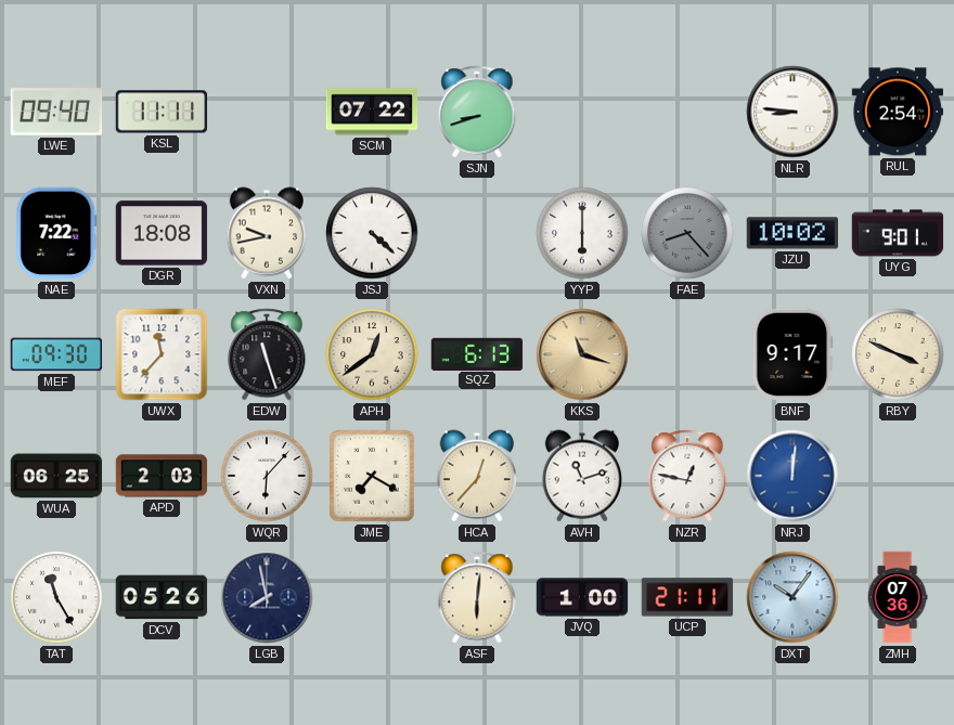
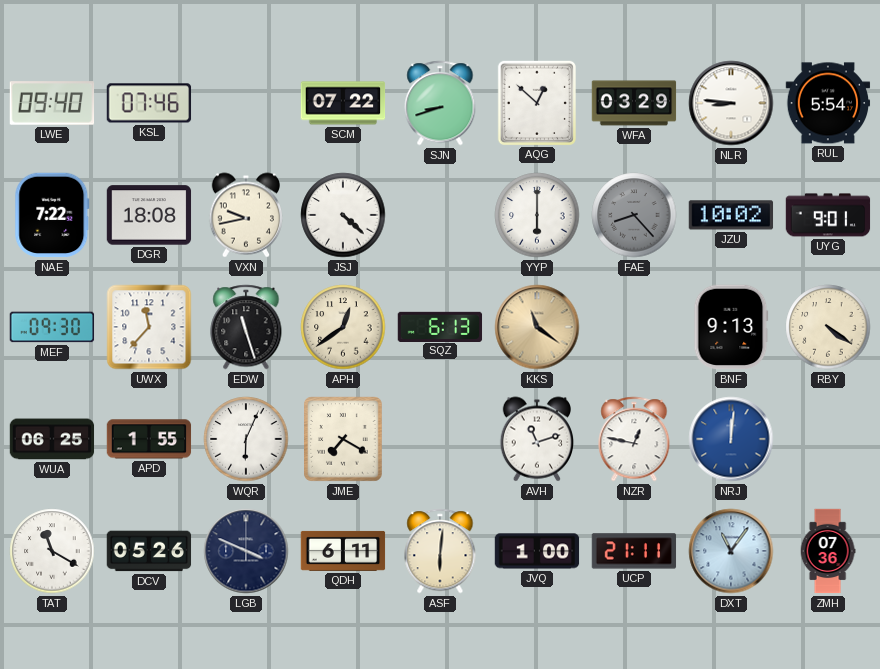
KSL: 11:11 -> 07:46 (149, 103)
AQG: none -> 12:52 (537, 102)
WFA: none -> 03:29 (634, 103)
RUL: 2:54 -> 5:54 (828, 103)
KKS: 11:18 -> 11:21 (537, 327)
BNF: 9:17 -> 9:13 (731, 327)
RBY: 3:49 -> 4:21 (828, 327)
APD: 2:03 -> 1:55 (149, 439)
WQR: 6:07 -> 6:04 (246, 439)
HCA: 12:37 -> none (476, 476)
TAT: 11:25 -> 11:20 (52, 551)
LGB: 7:58 -> 3:49 (246, 551)
QDH: none -> 6:11 (343, 551)
DXT: 10:06 -> 11:06 (731, 551)
